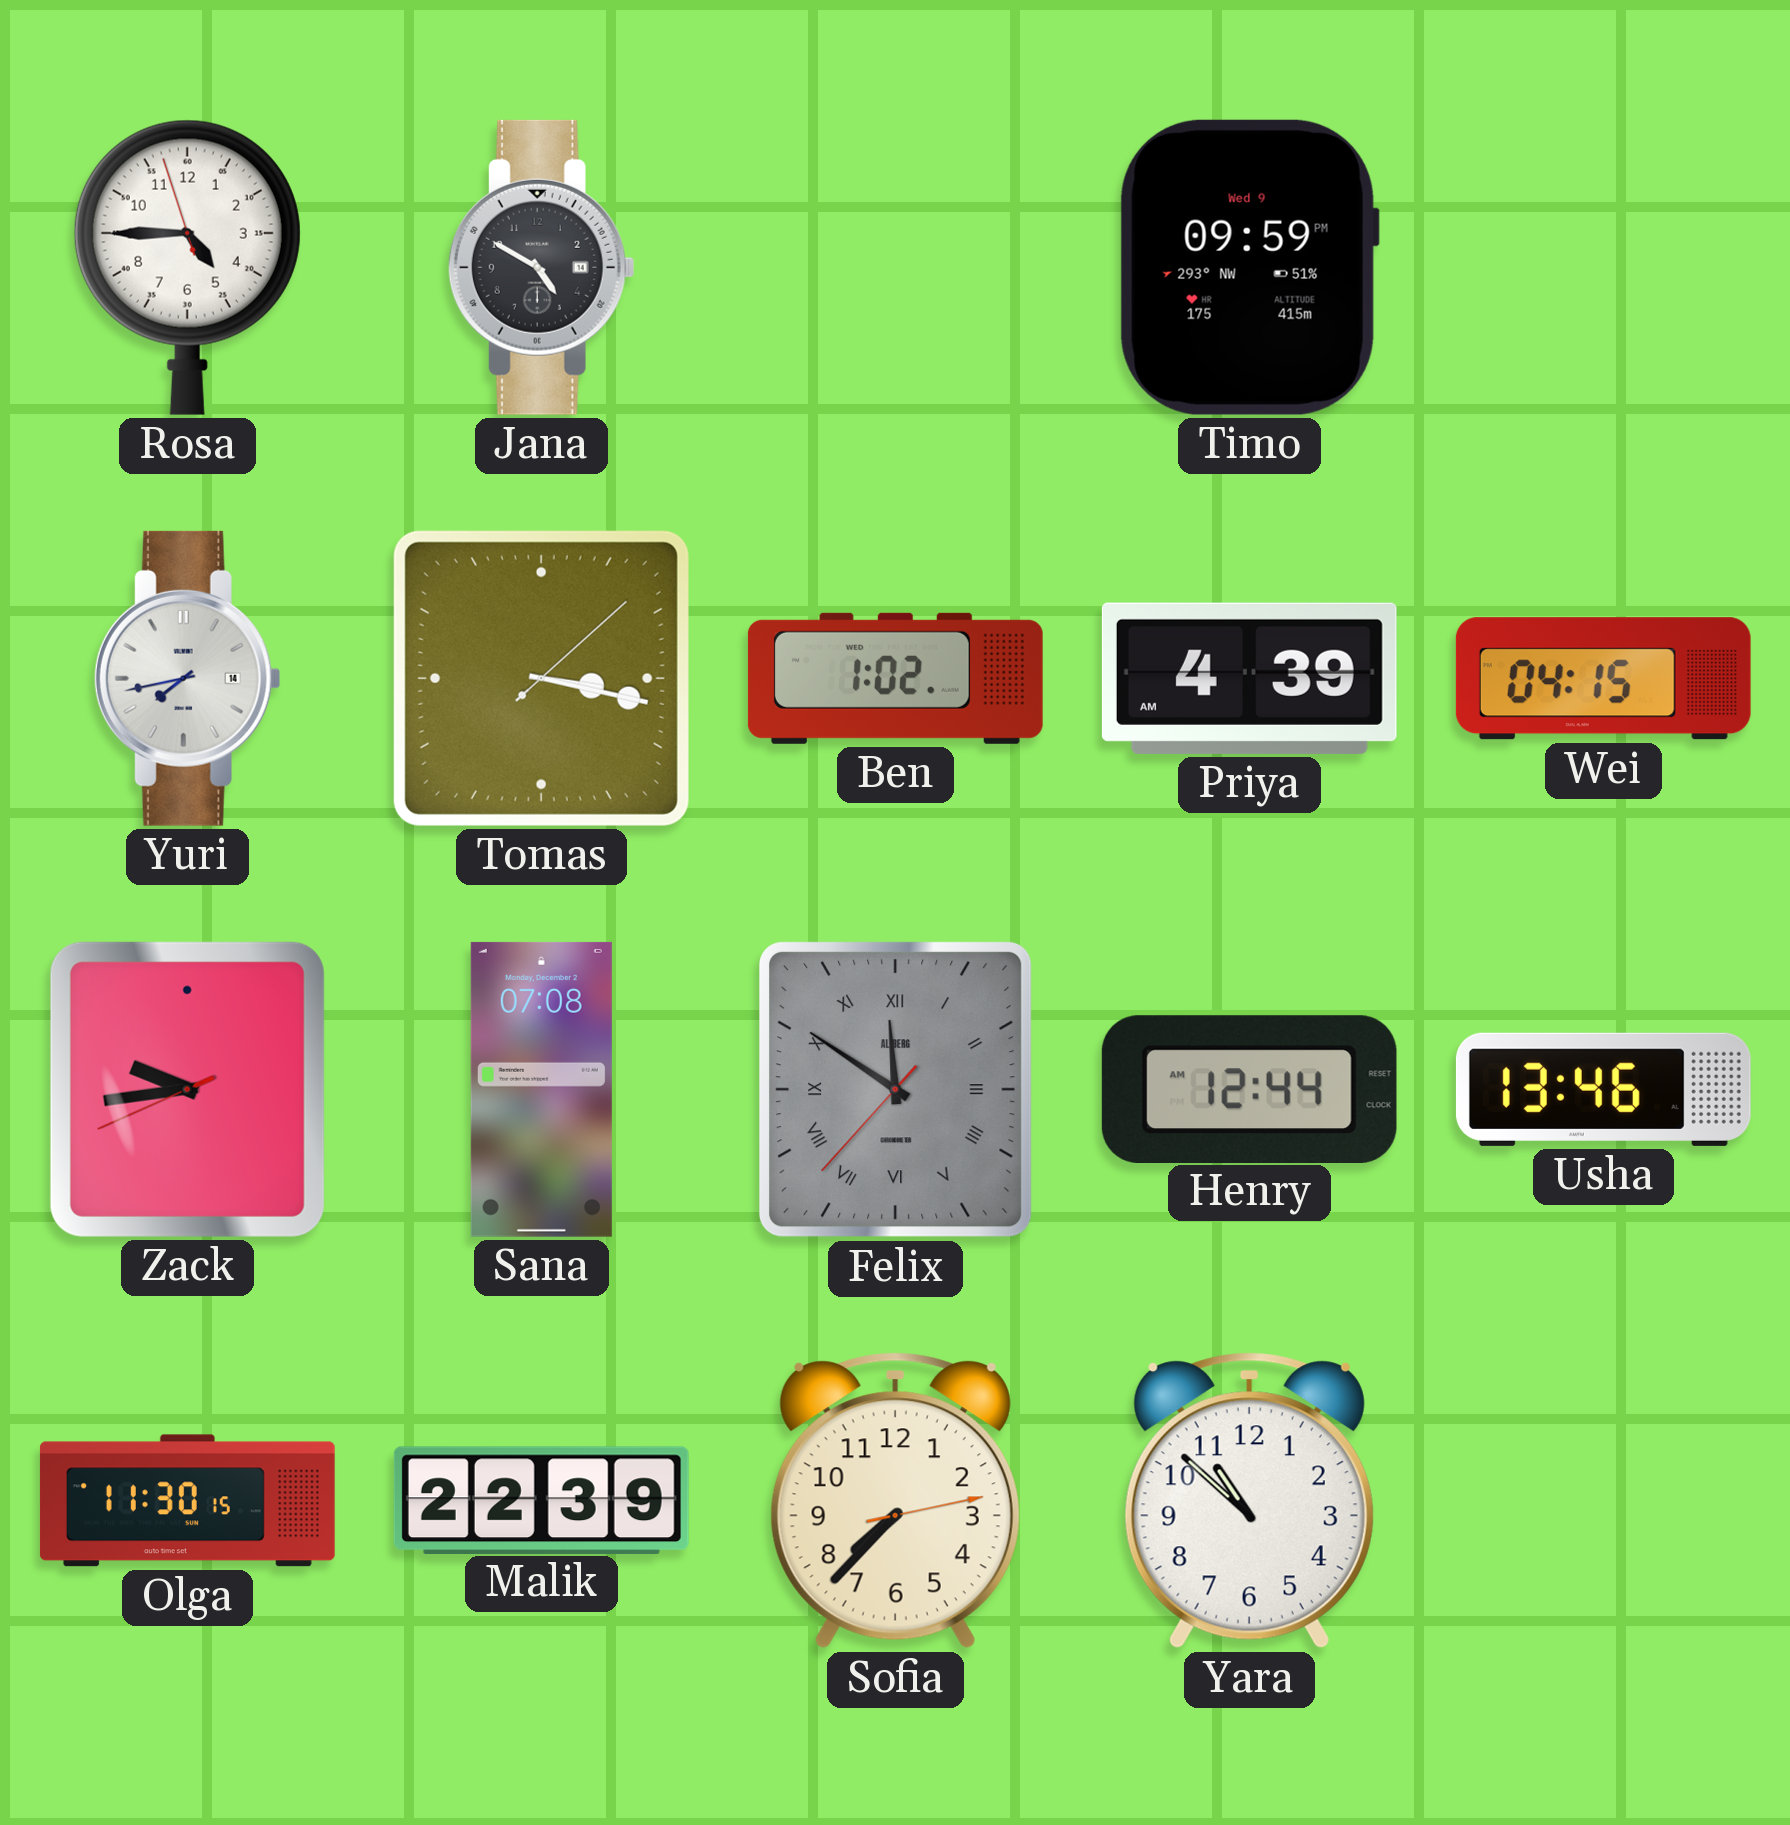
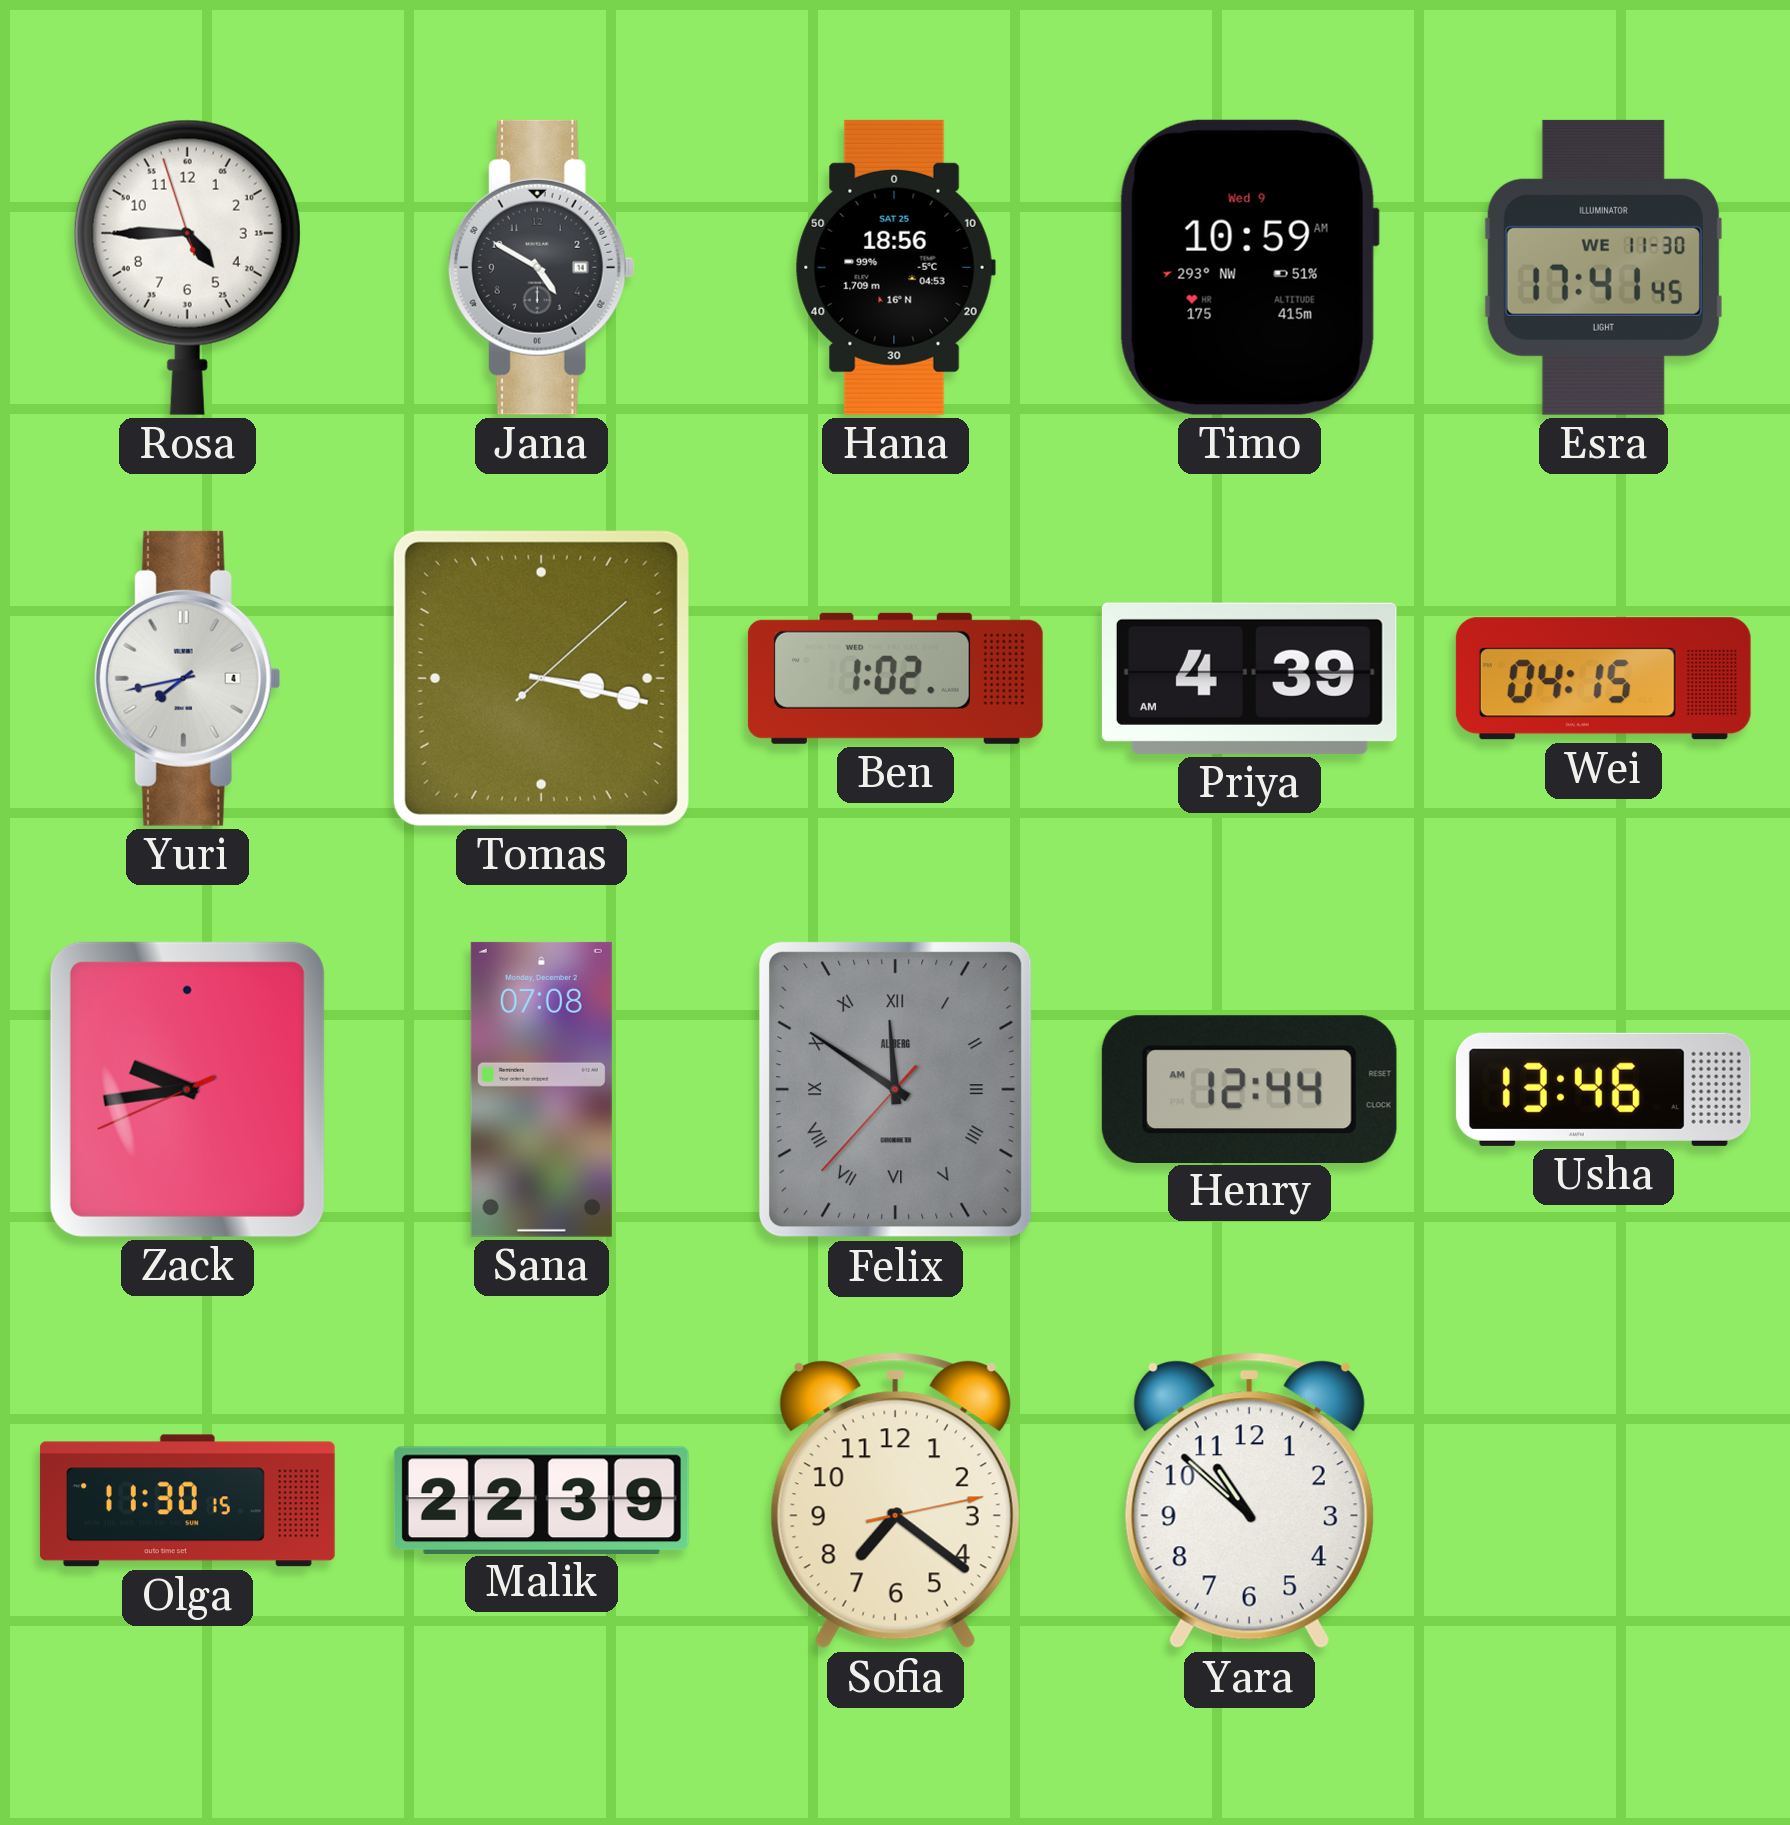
Hana: none -> 18:56 (895, 267)
Timo: 09:59 -> 10:59 (1249, 267)
Esra: none -> 17:41 (1603, 267)
Yuri date: 14 -> 4 (187, 678)
Sofia: 7:37 -> 7:21 (895, 1501)
